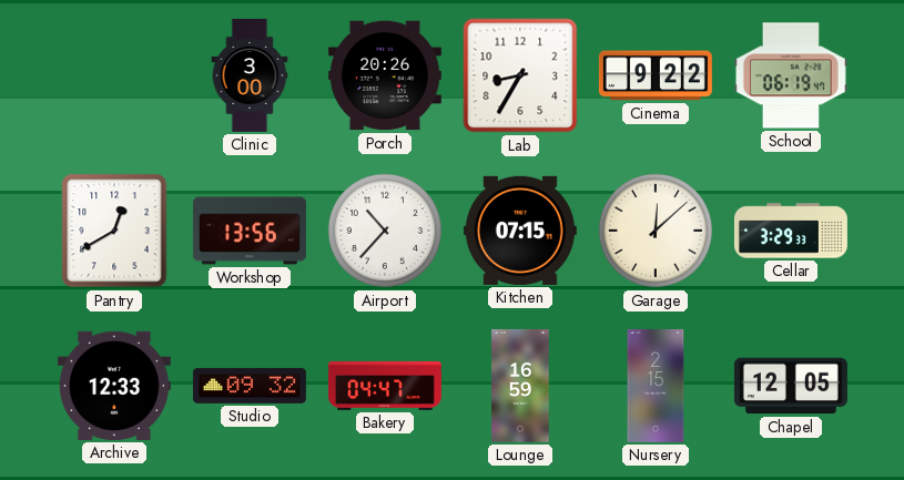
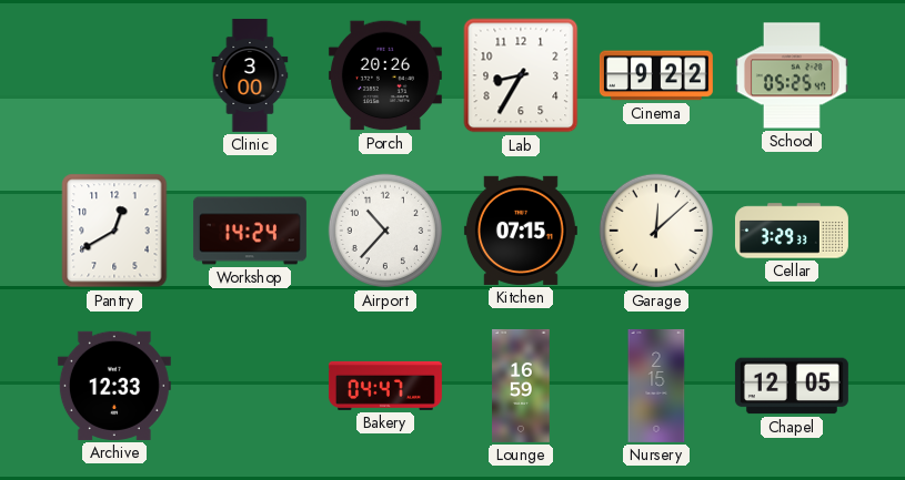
School: 06:19 -> 05:25 (792, 75)
Workshop: 13:56 -> 14:24 (250, 231)
Studio: 09:32 -> none (250, 386)
